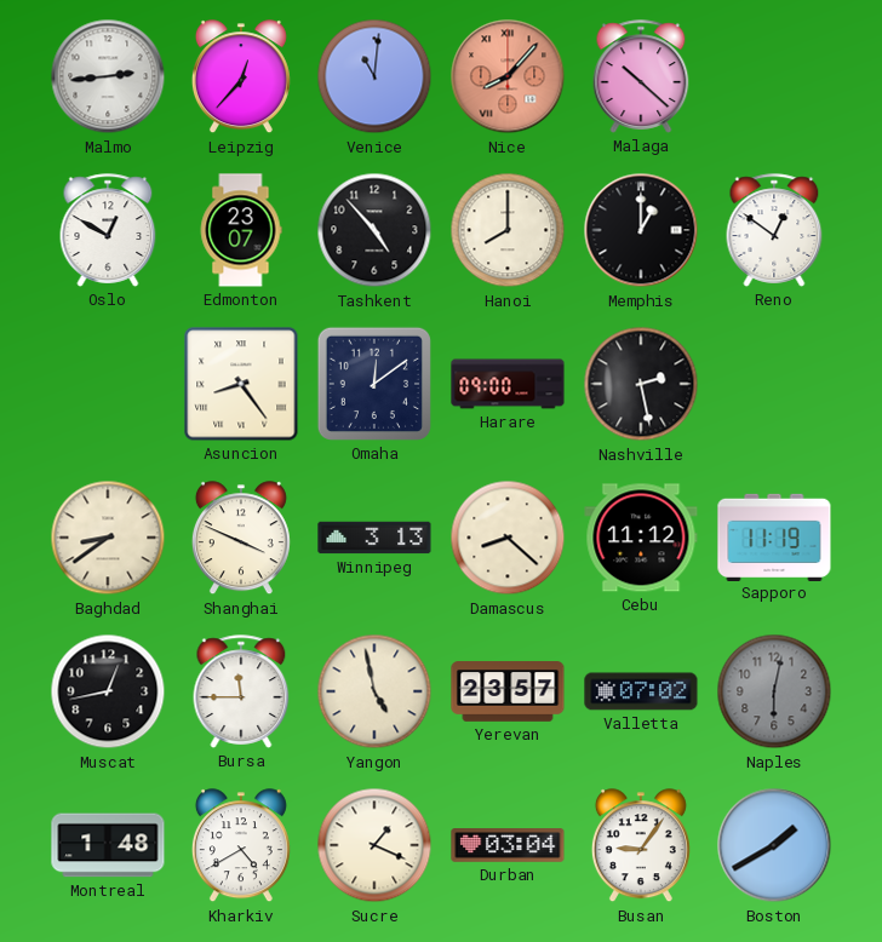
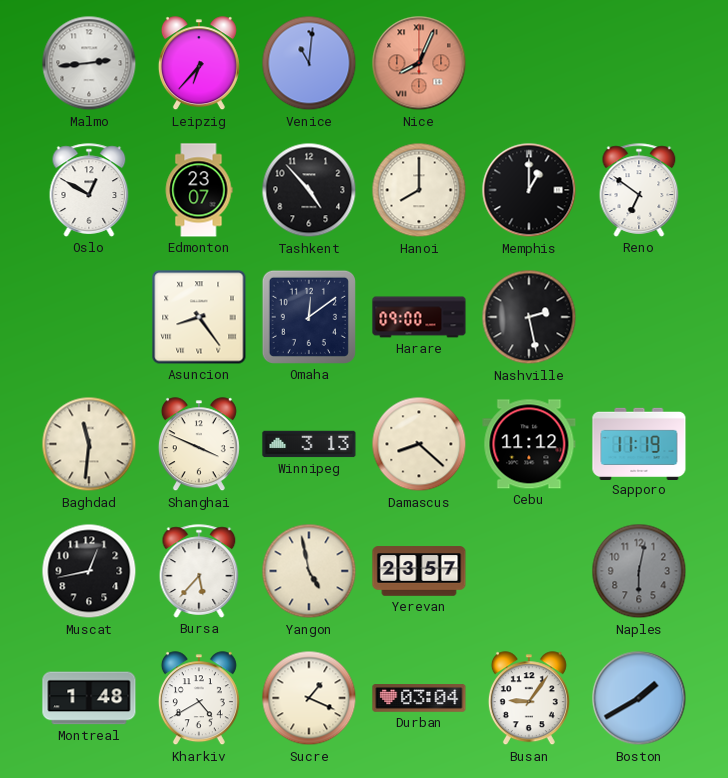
Leipzig: 12:37 -> 6:37 (199, 64)
Nice: 8:07 -> 8:04 (419, 63)
Malaga: 10:22 -> none (641, 76)
Reno: 12:51 -> 6:51 (639, 190)
Baghdad: 8:39 -> 11:31 (89, 444)
Bursa: 11:45 -> 5:37 (199, 571)
Valletta: 07:02 -> none (641, 691)
